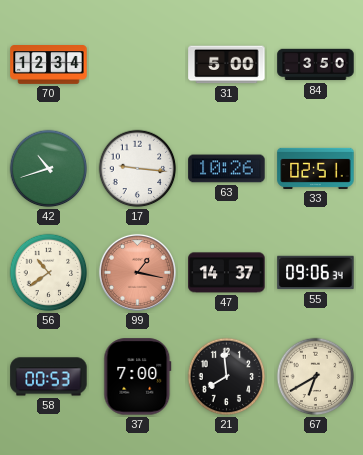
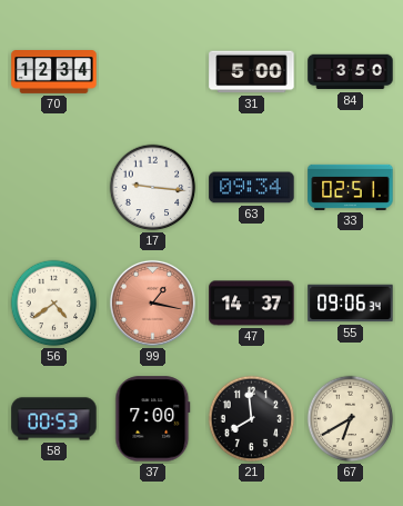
42: 10:42 -> none (49, 169)
63: 10:26 -> 09:34 (252, 188)
56: 10:39 -> 4:39 (54, 304)
